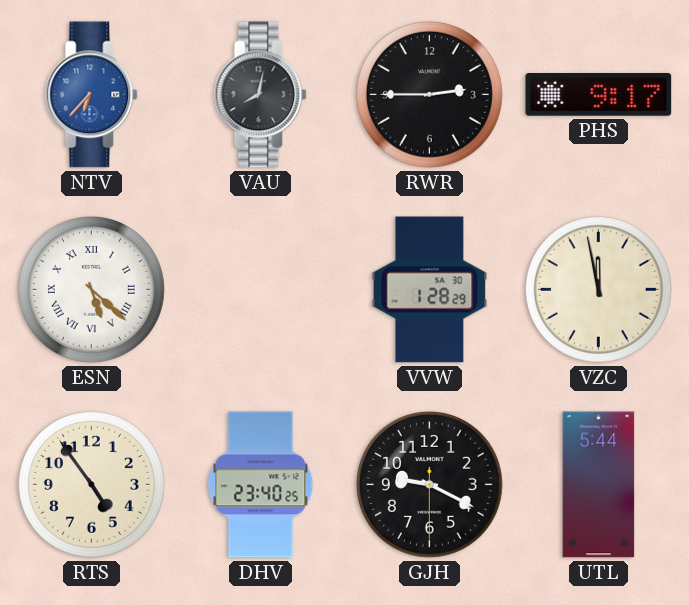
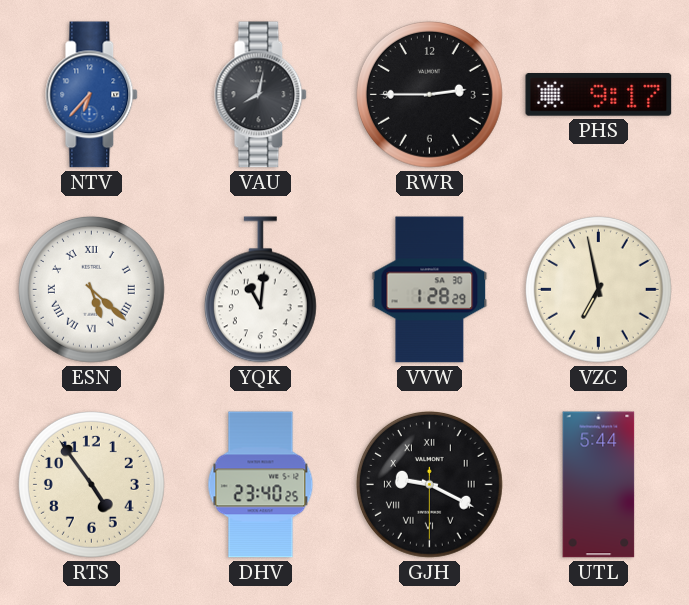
YQK: none -> 11:01 (260, 290)
VZC: 11:58 -> 6:58 (598, 289)
GJH numerals: Arabic -> Roman (429, 484)
